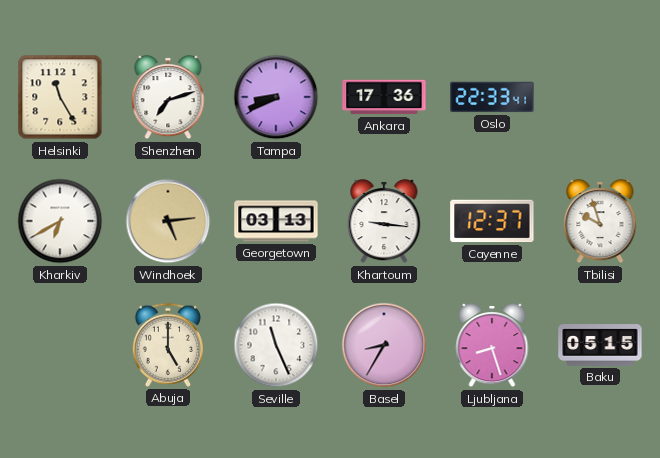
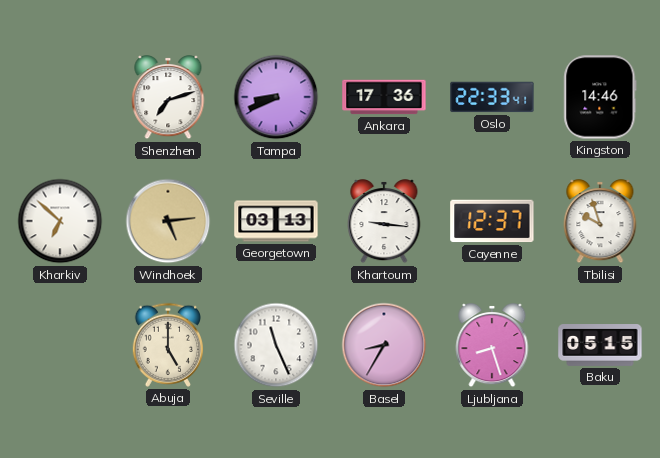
Helsinki: 11:25 -> none (60, 97)
Kingston: none -> 14:46 (600, 97)
Kharkiv: 6:40 -> 6:52 (60, 221)
